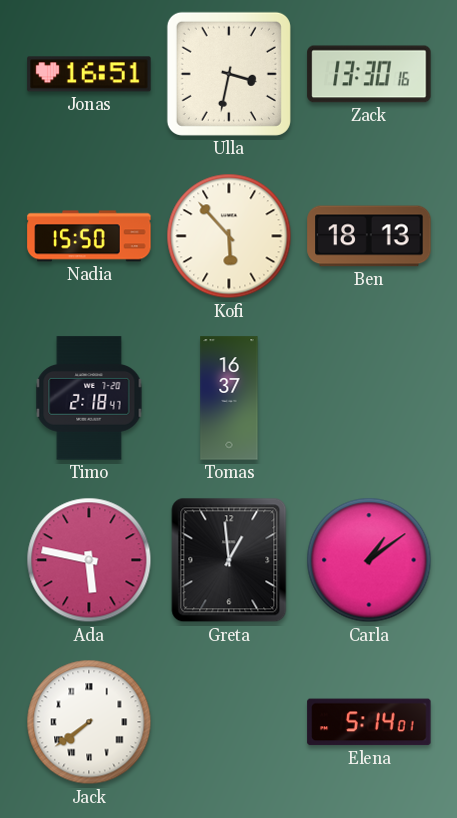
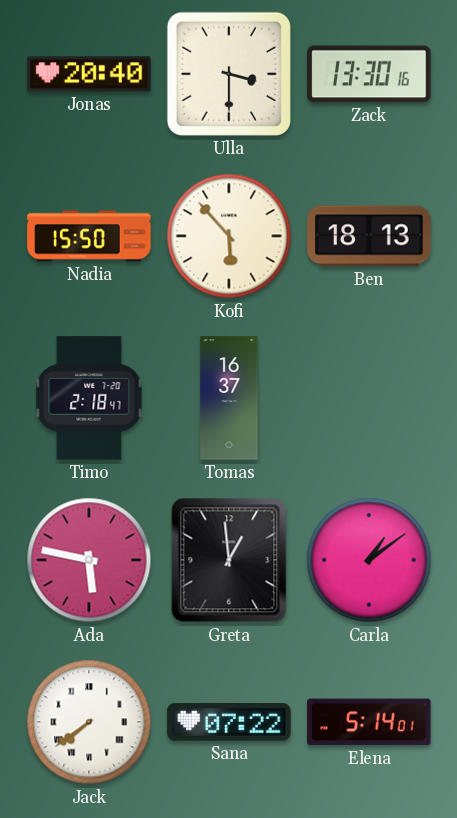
Jonas: 16:51 -> 20:40 (89, 74)
Ulla: 3:32 -> 3:30 (229, 74)
Sana: none -> 07:22 (229, 722)
